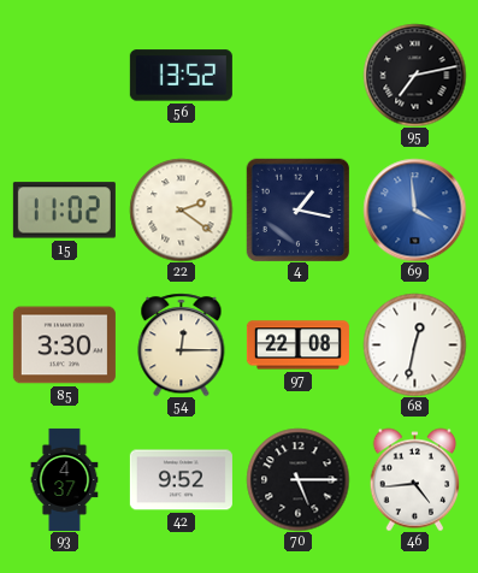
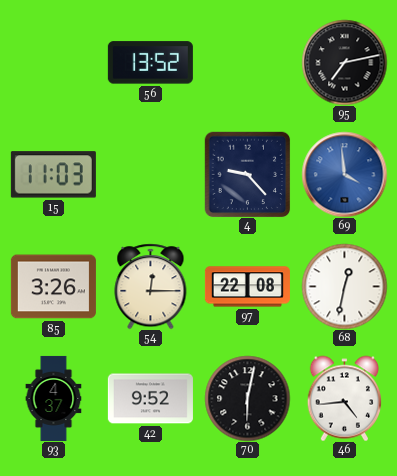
15: 11:02 -> 11:03 (53, 175)
22: 2:21 -> none (181, 209)
4: 1:17 -> 9:23 (247, 174)
85: 3:30 -> 3:26 (53, 287)
70: 5:15 -> 6:02 (247, 398)
